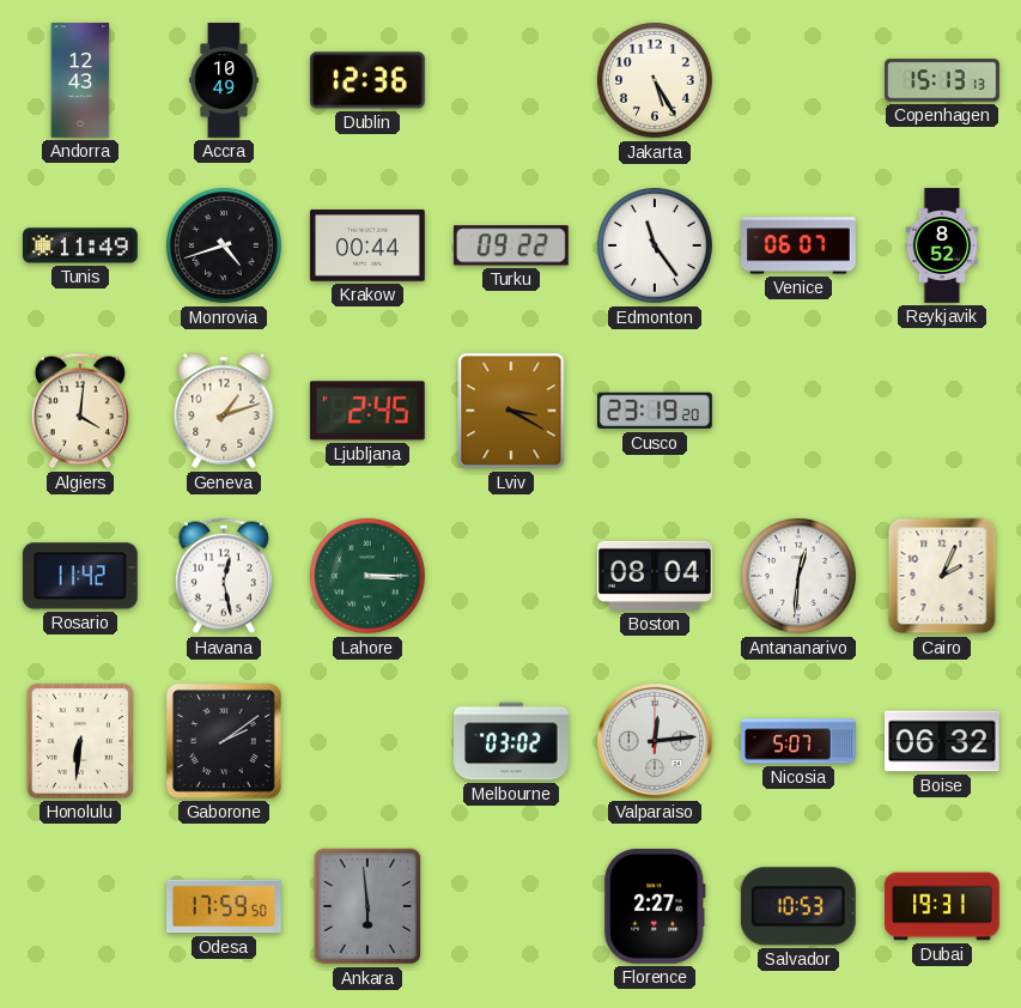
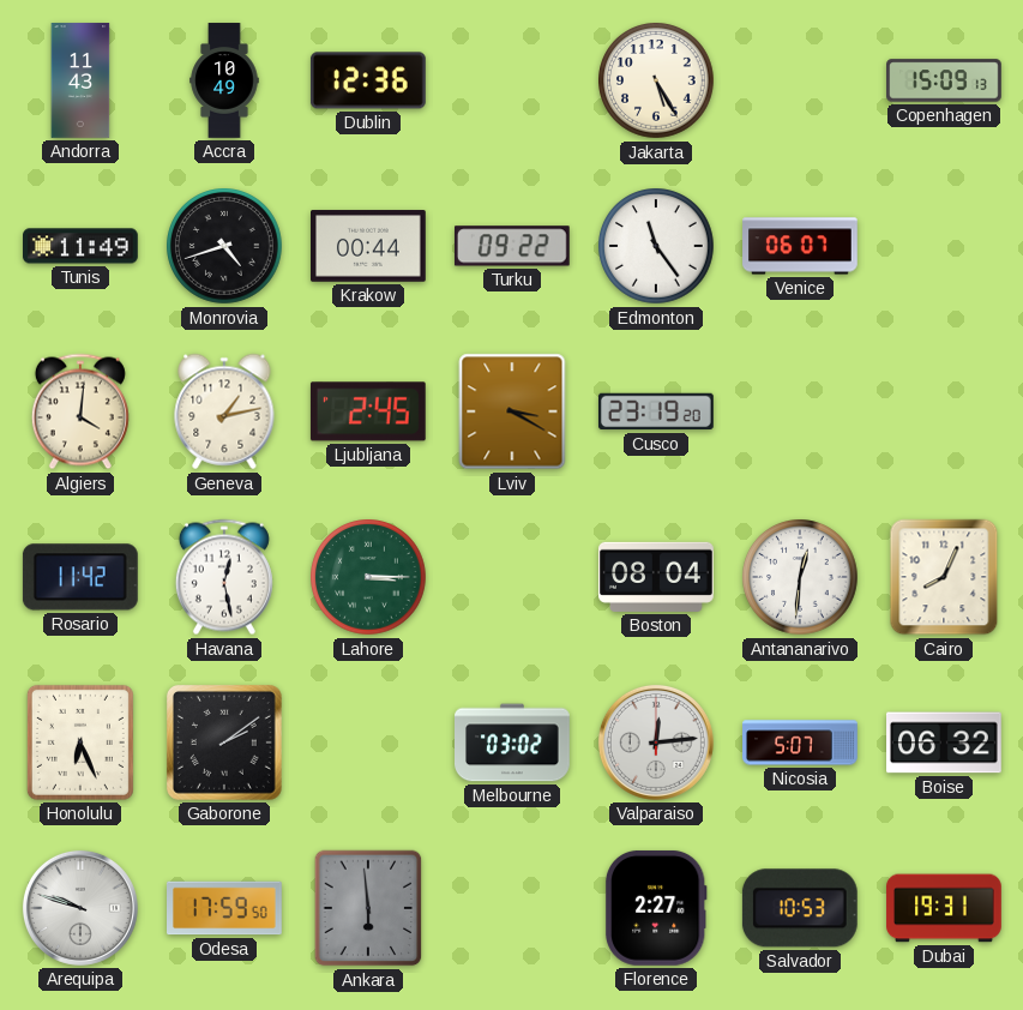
Andorra: 12:43 -> 11:43 (80, 80)
Copenhagen: 15:13 -> 15:09 (944, 80)
Reykjavik: 8:52 -> none (942, 245)
Geneva: 1:12 -> 1:13 (224, 411)
Cairo: 2:04 -> 8:04 (944, 577)
Honolulu: 6:31 -> 6:26 (80, 743)
Arequipa: none -> 9:48 (80, 908)
